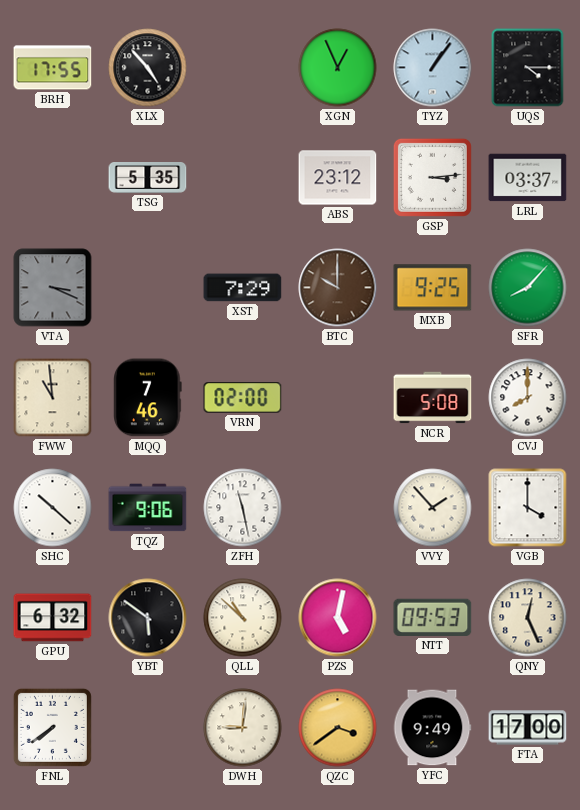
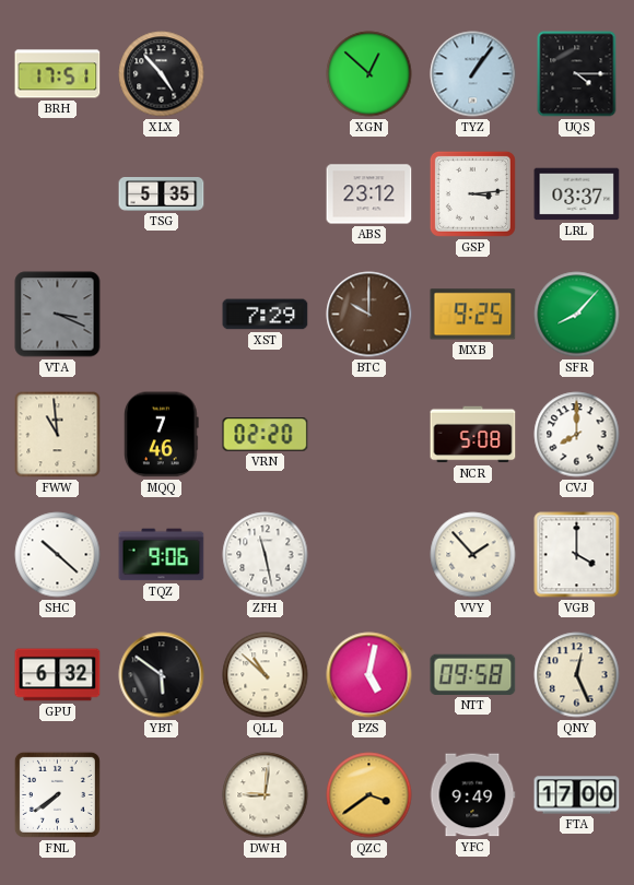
BRH: 17:55 -> 17:51 (58, 74)
XGN: 12:56 -> 12:52 (369, 74)
VRN: 02:00 -> 02:20 (266, 435)
NTT: 09:53 -> 09:58 (473, 674)
